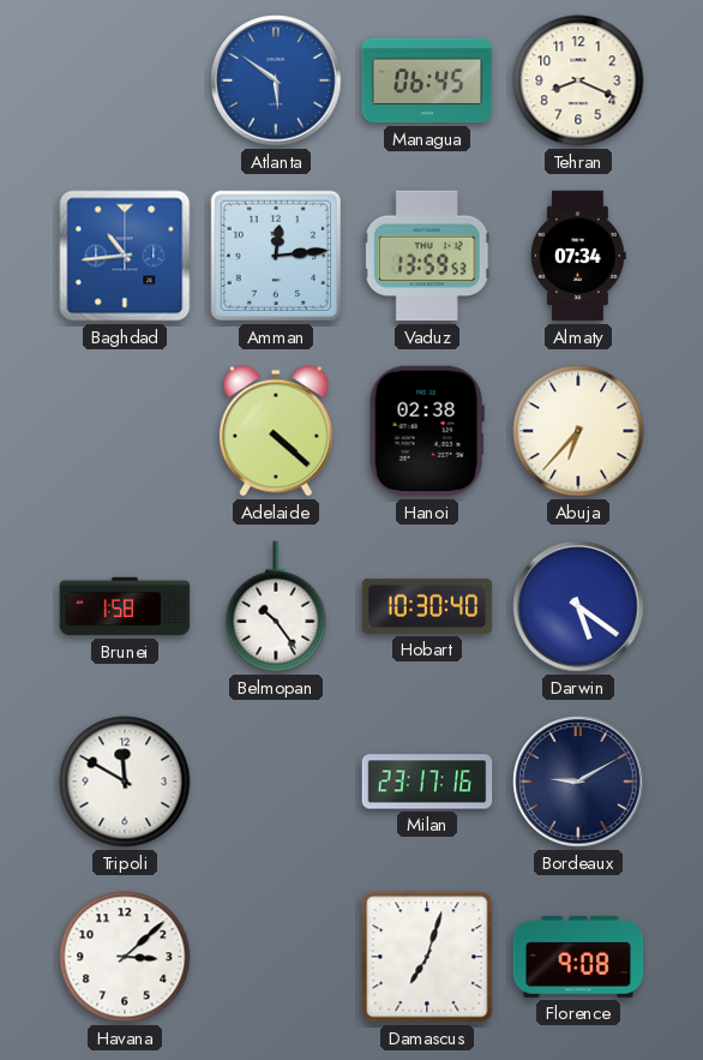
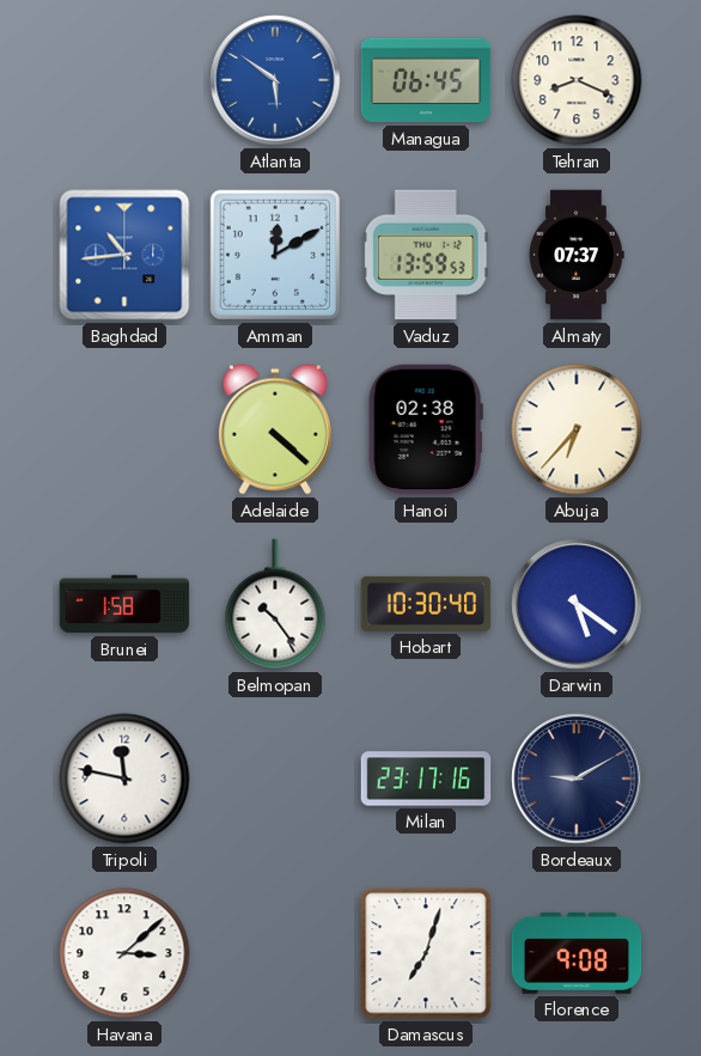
Amman: 12:14 -> 12:10 (275, 255)
Almaty: 07:34 -> 07:37 (577, 255)
Tripoli: 11:50 -> 11:47 (124, 779)
